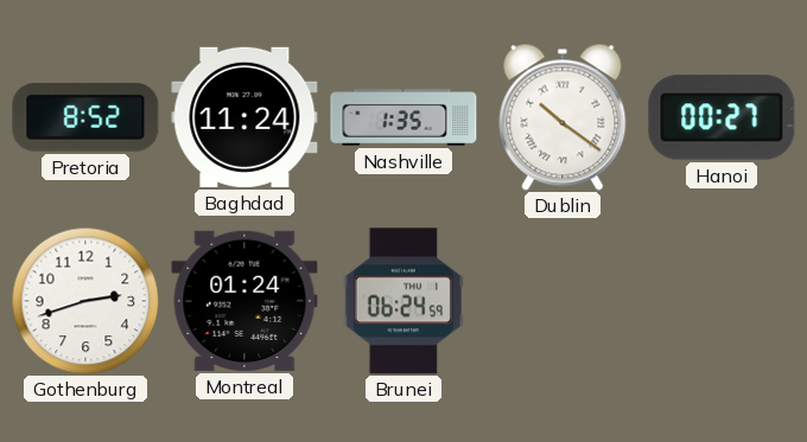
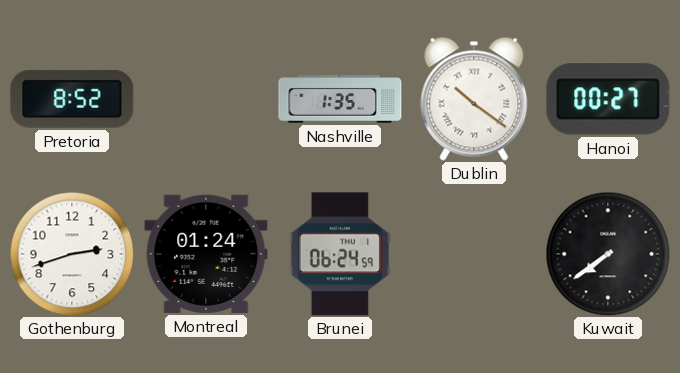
Baghdad: 11:24 -> none (244, 117)
Kuwait: none -> 7:39 (608, 254)
